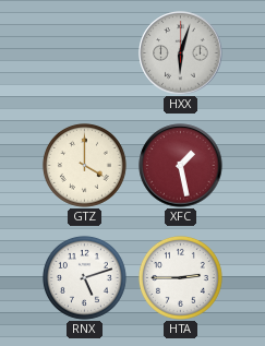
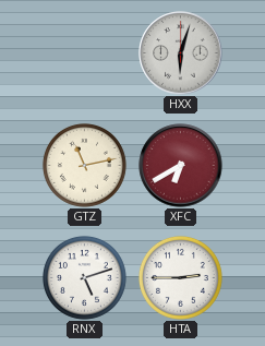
GTZ: 4:00 -> 11:13 (84, 165)
XFC: 1:28 -> 6:40 (181, 166)
